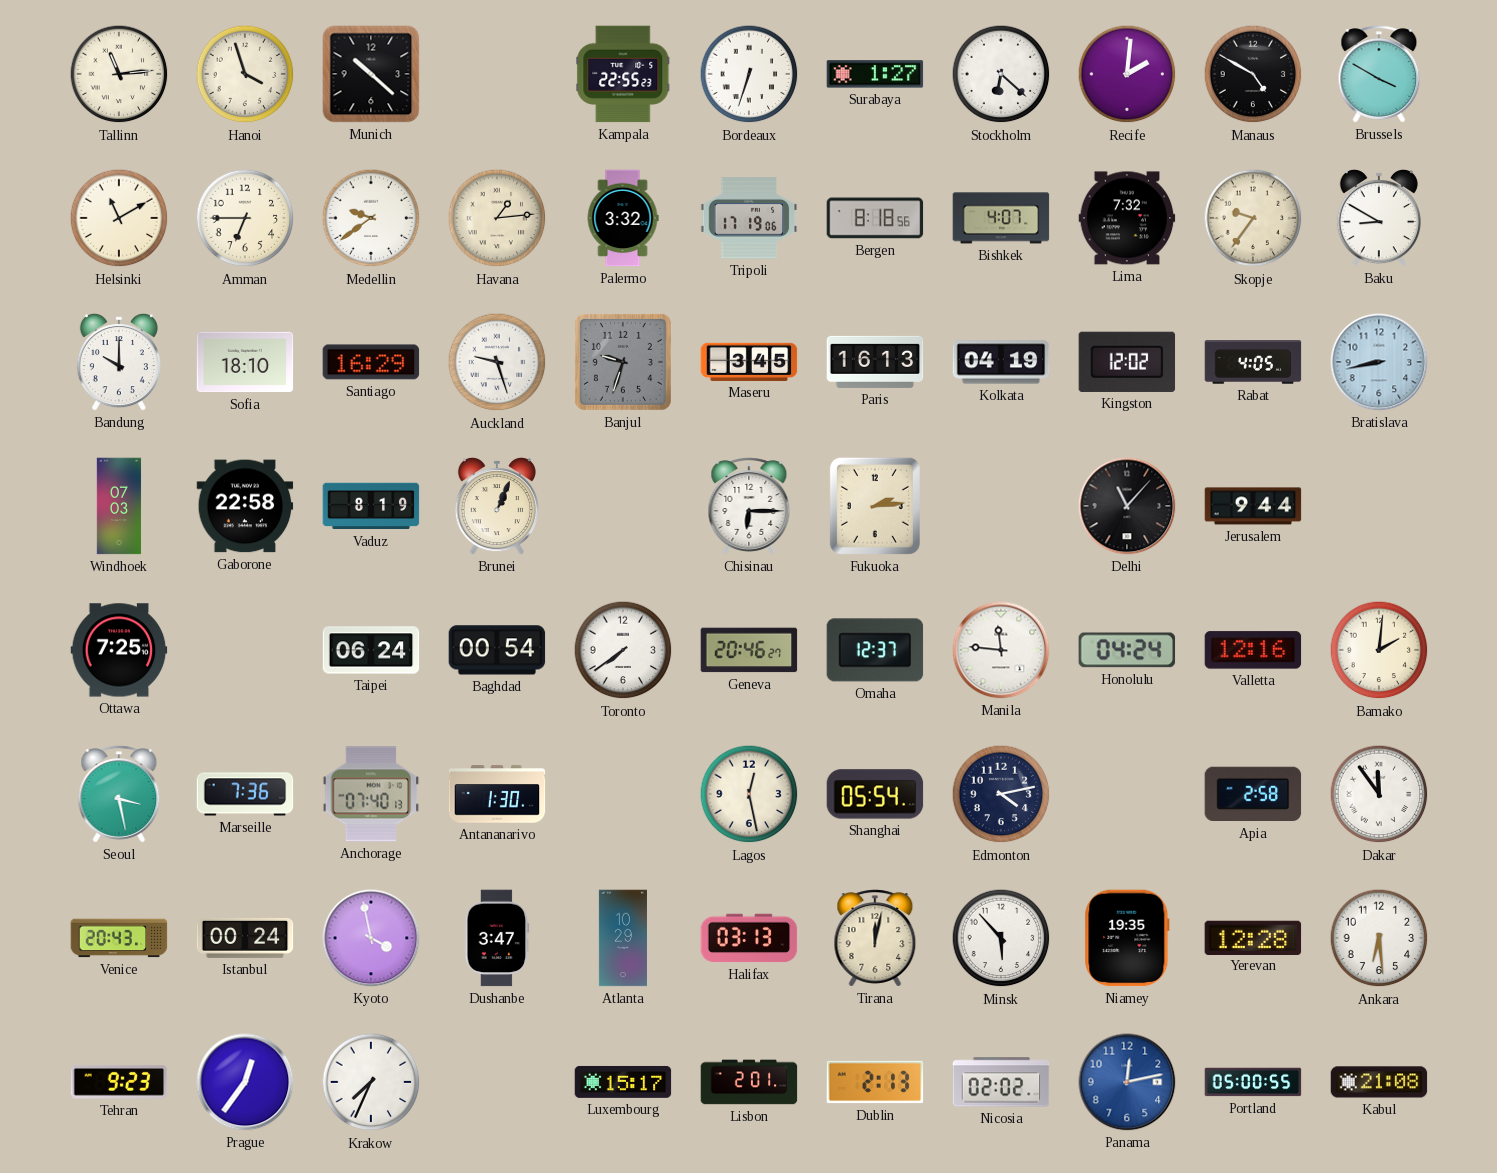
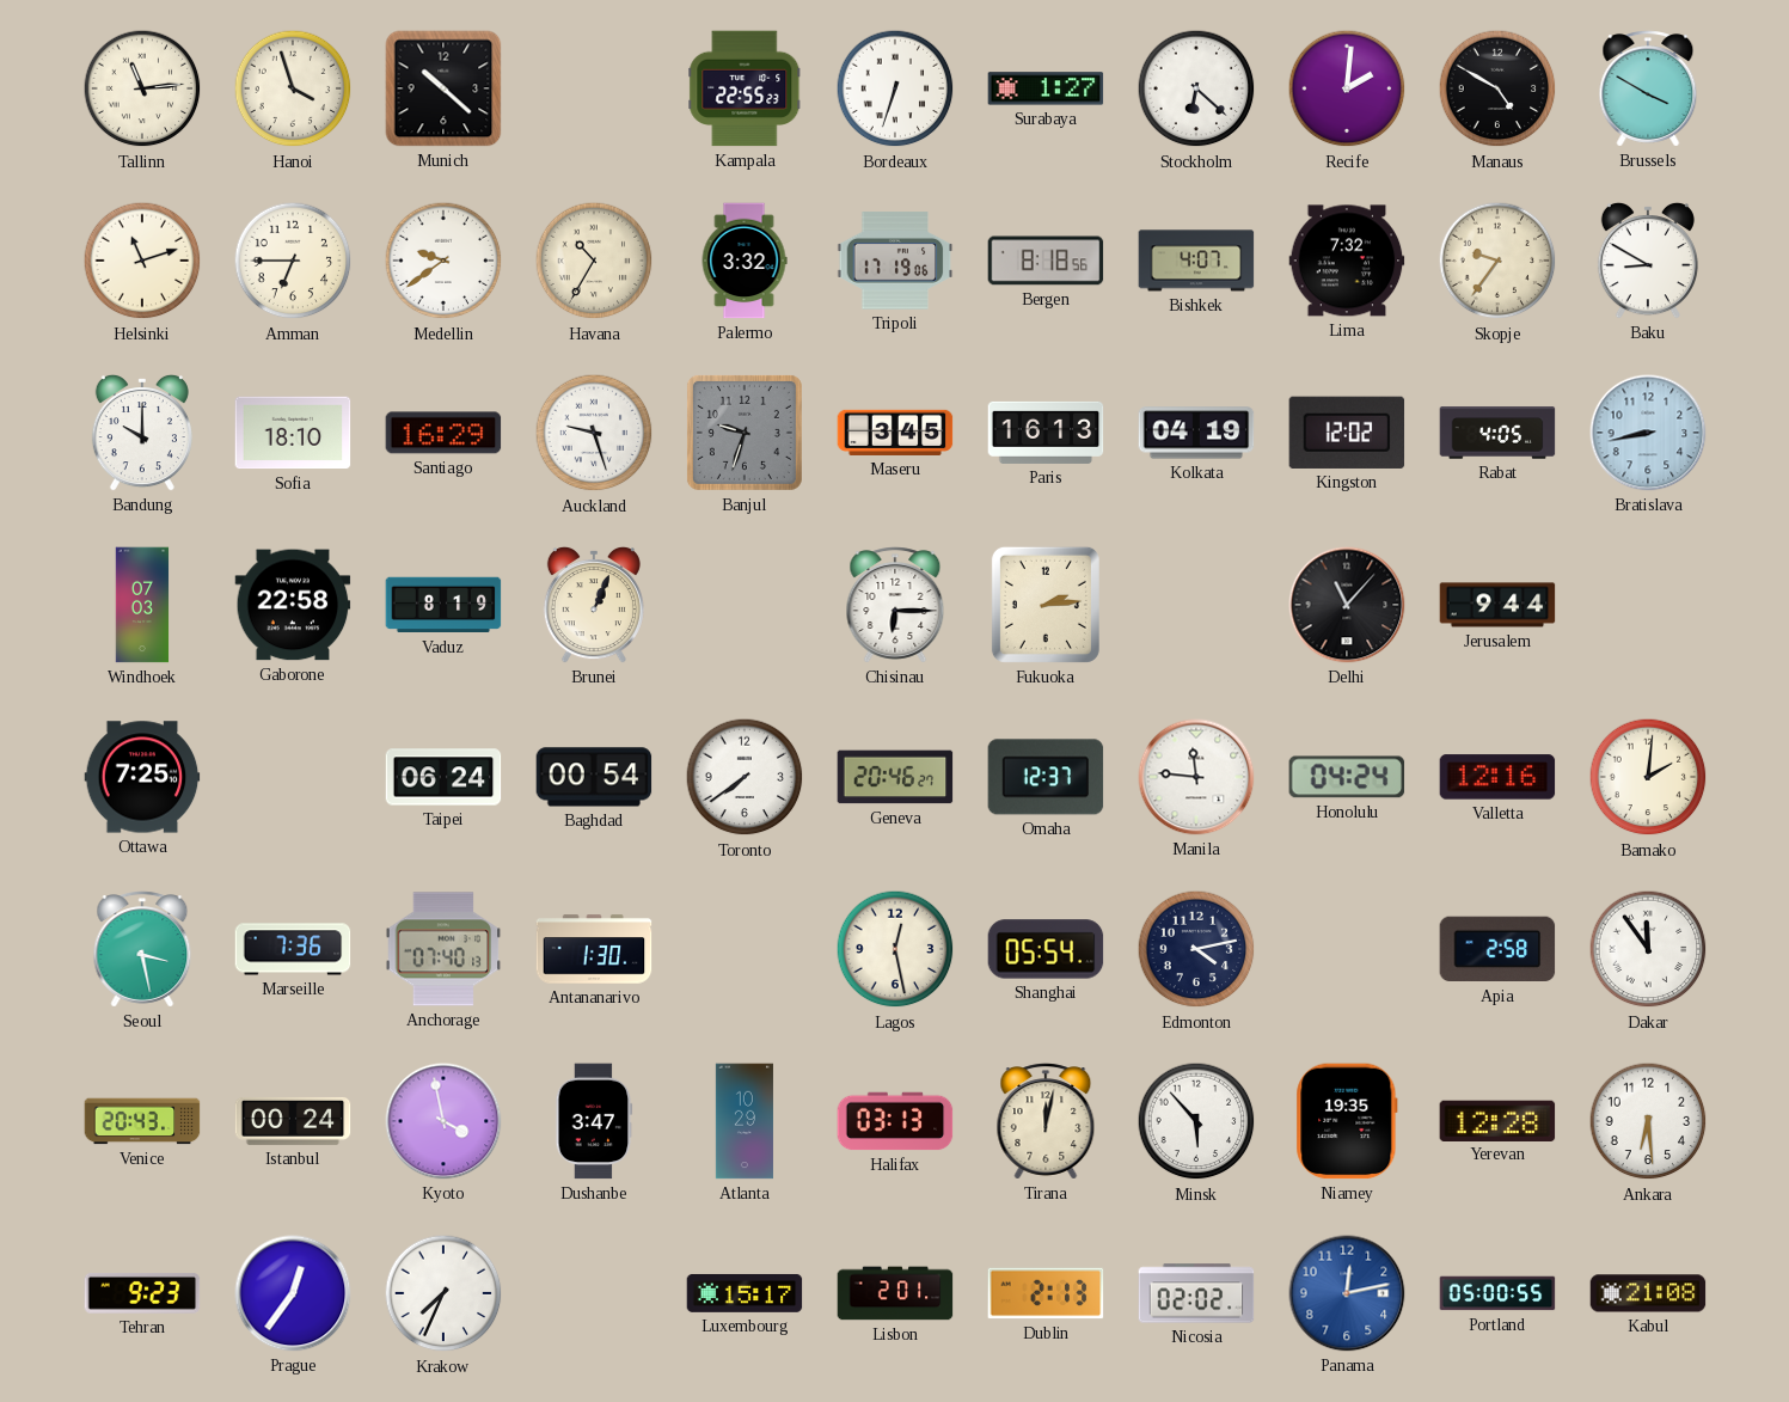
Helsinki: 11:10 -> 11:12 (142, 261)
Havana: 1:14 -> 10:35 (594, 261)
